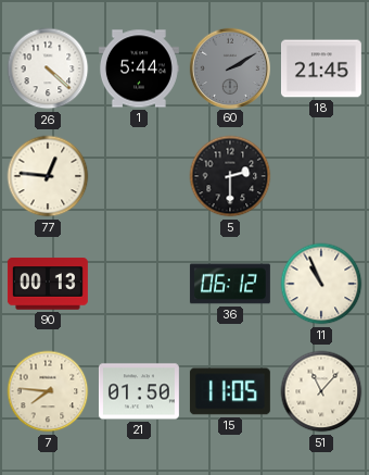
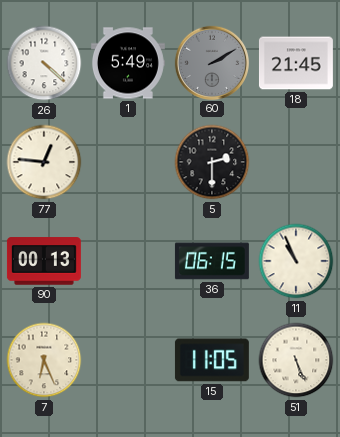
1: 5:44 -> 5:49 (128, 63)
36: 06:12 -> 06:15 (212, 261)
7: 7:46 -> 6:26 (44, 360)
21: 01:50 -> none (139, 391)
51: 11:07 -> 5:26 (296, 360)
